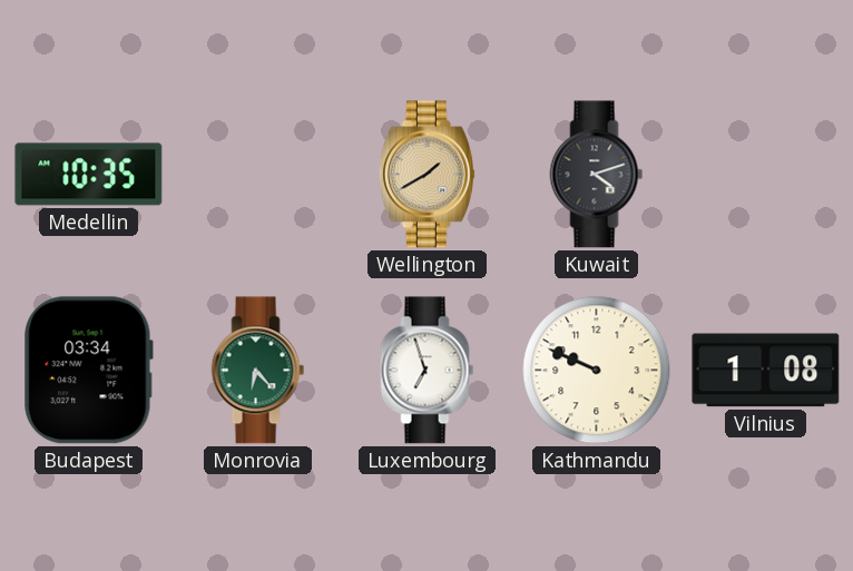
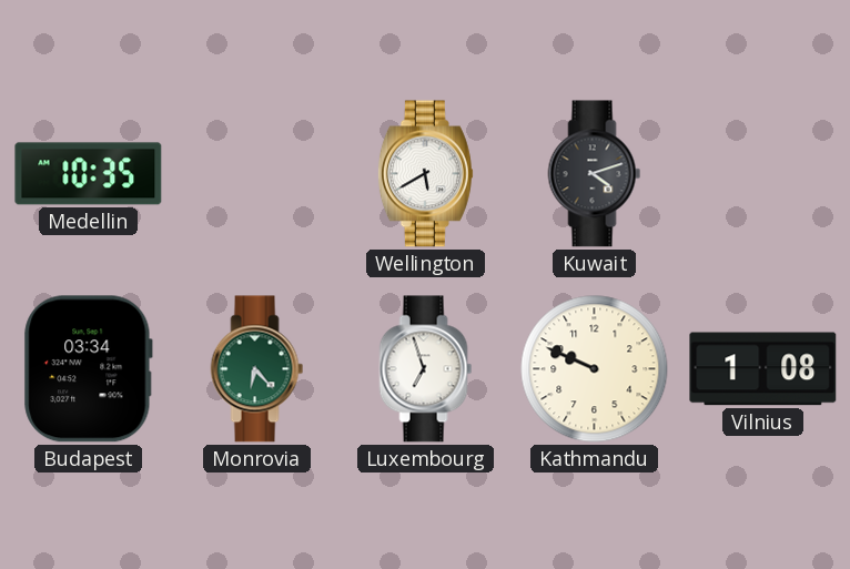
Wellington: 1:40 -> 5:40 (425, 174)
Wellington dial: champagne -> white (425, 174)
